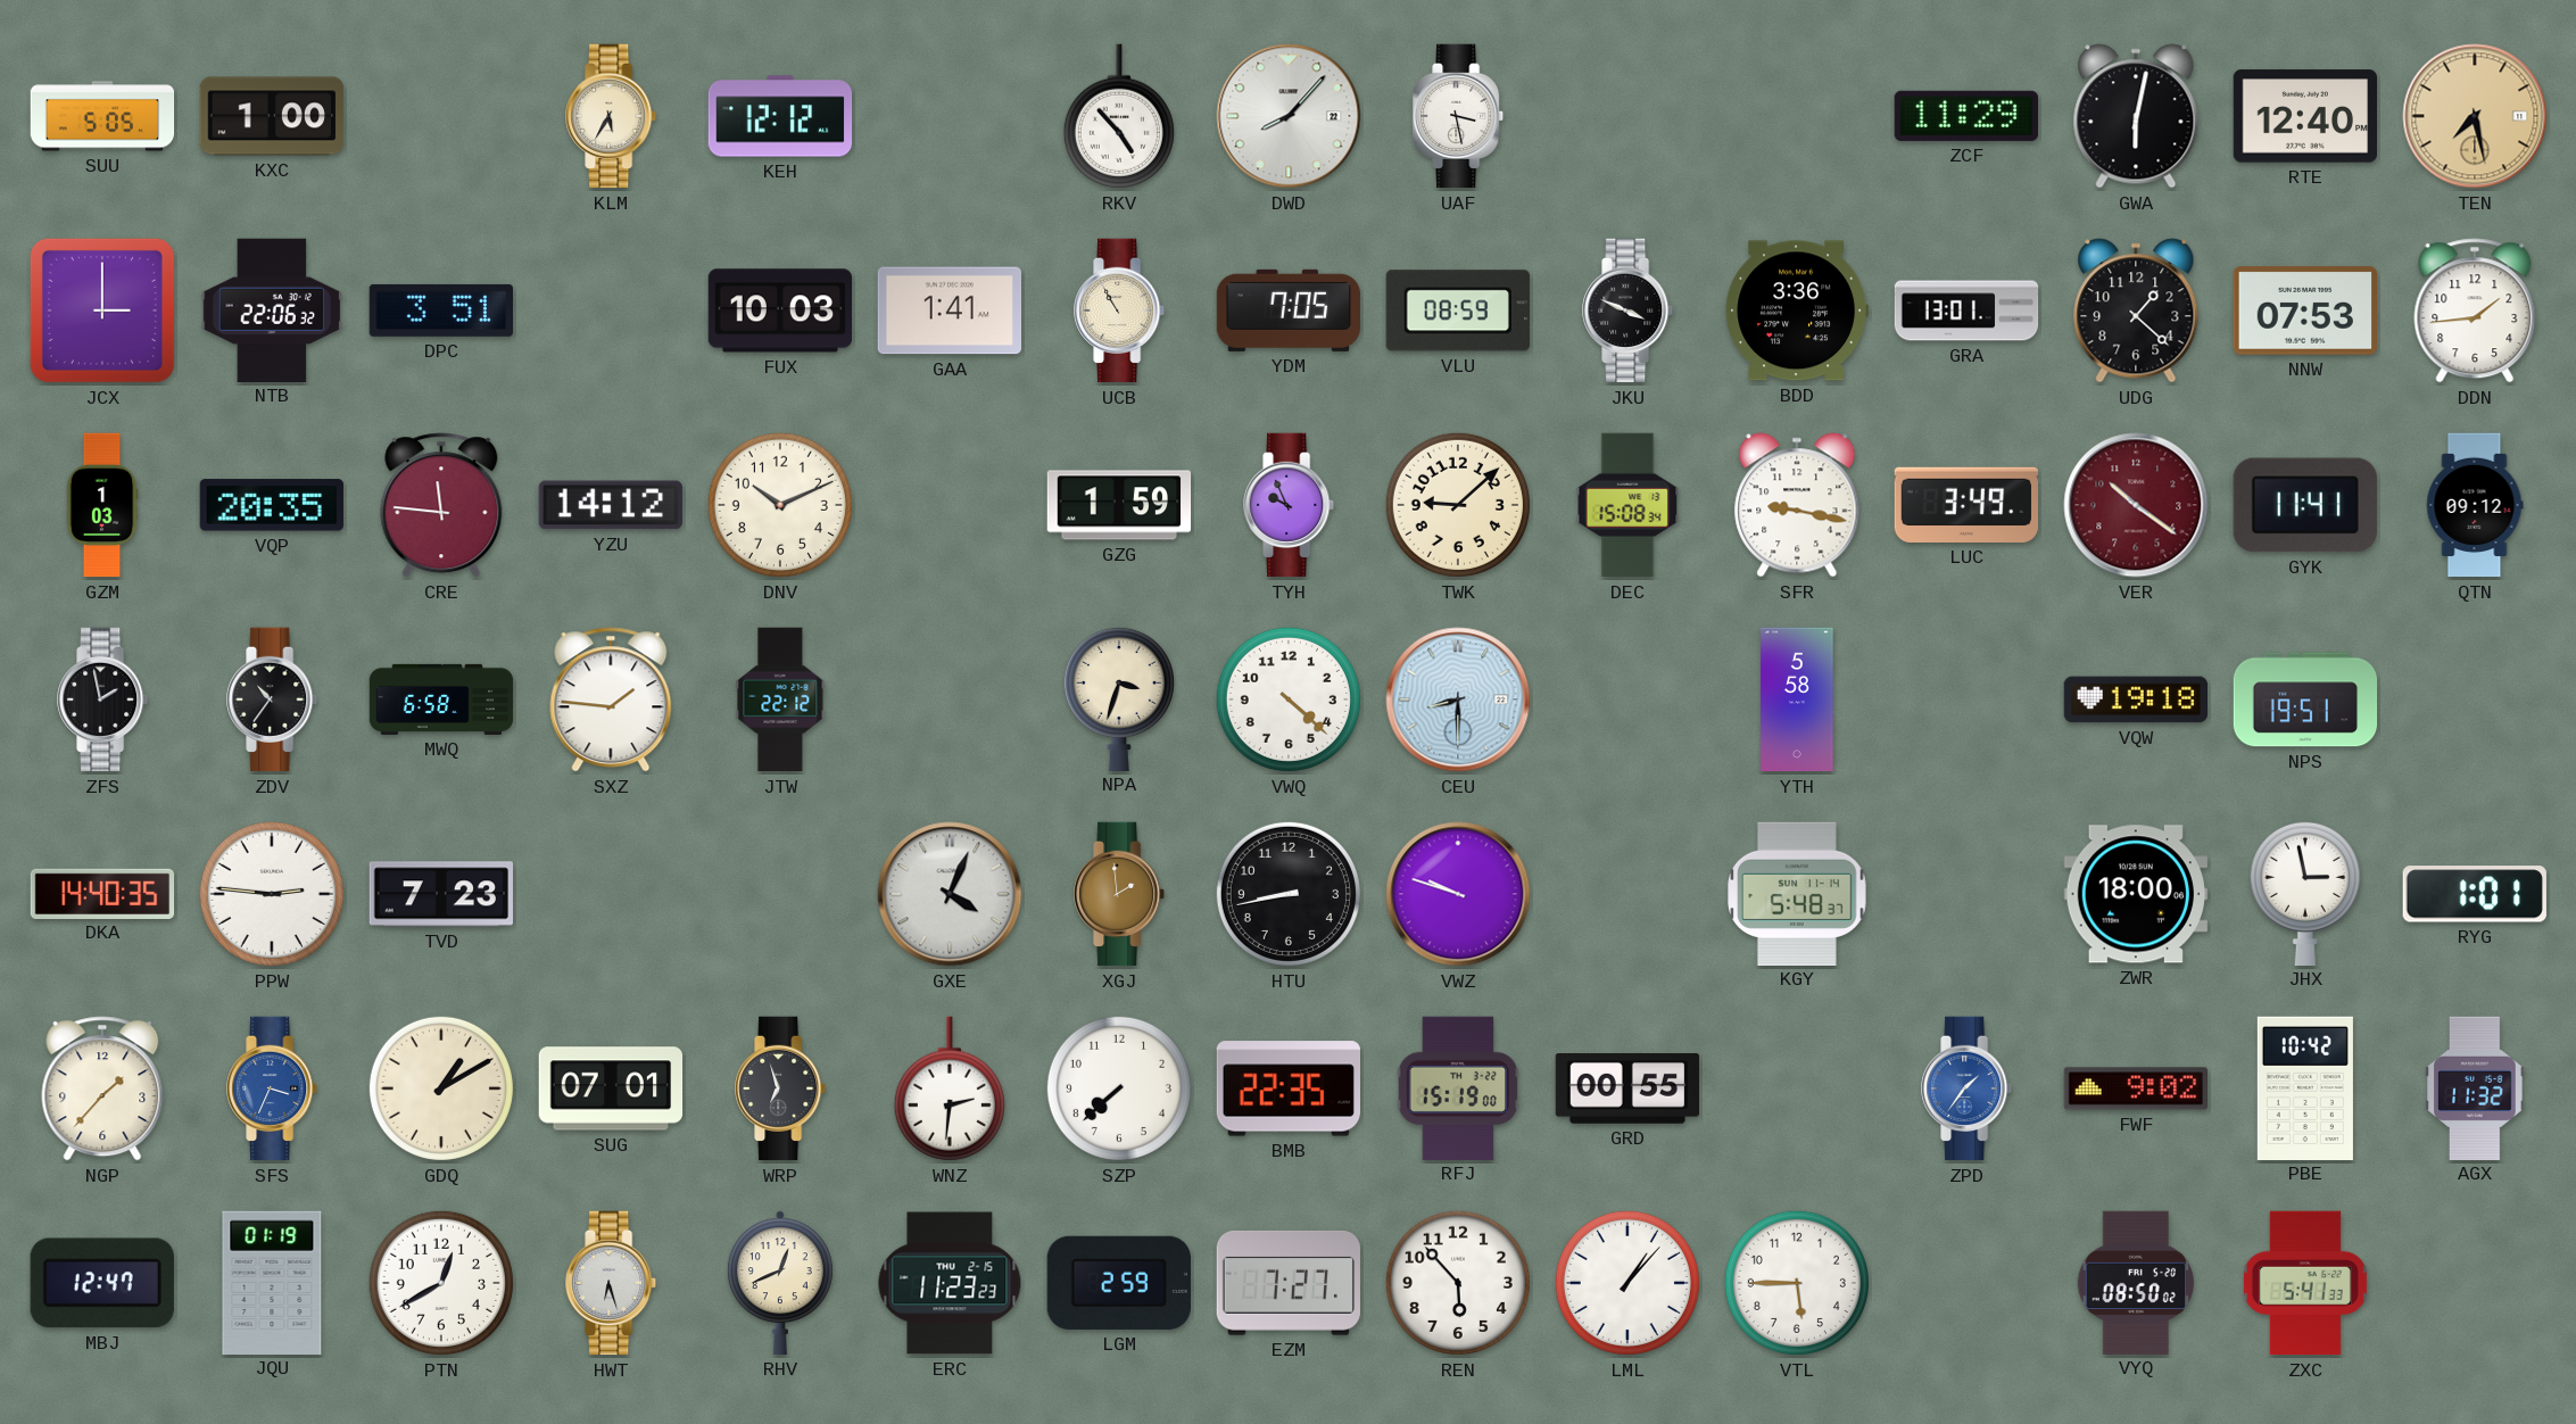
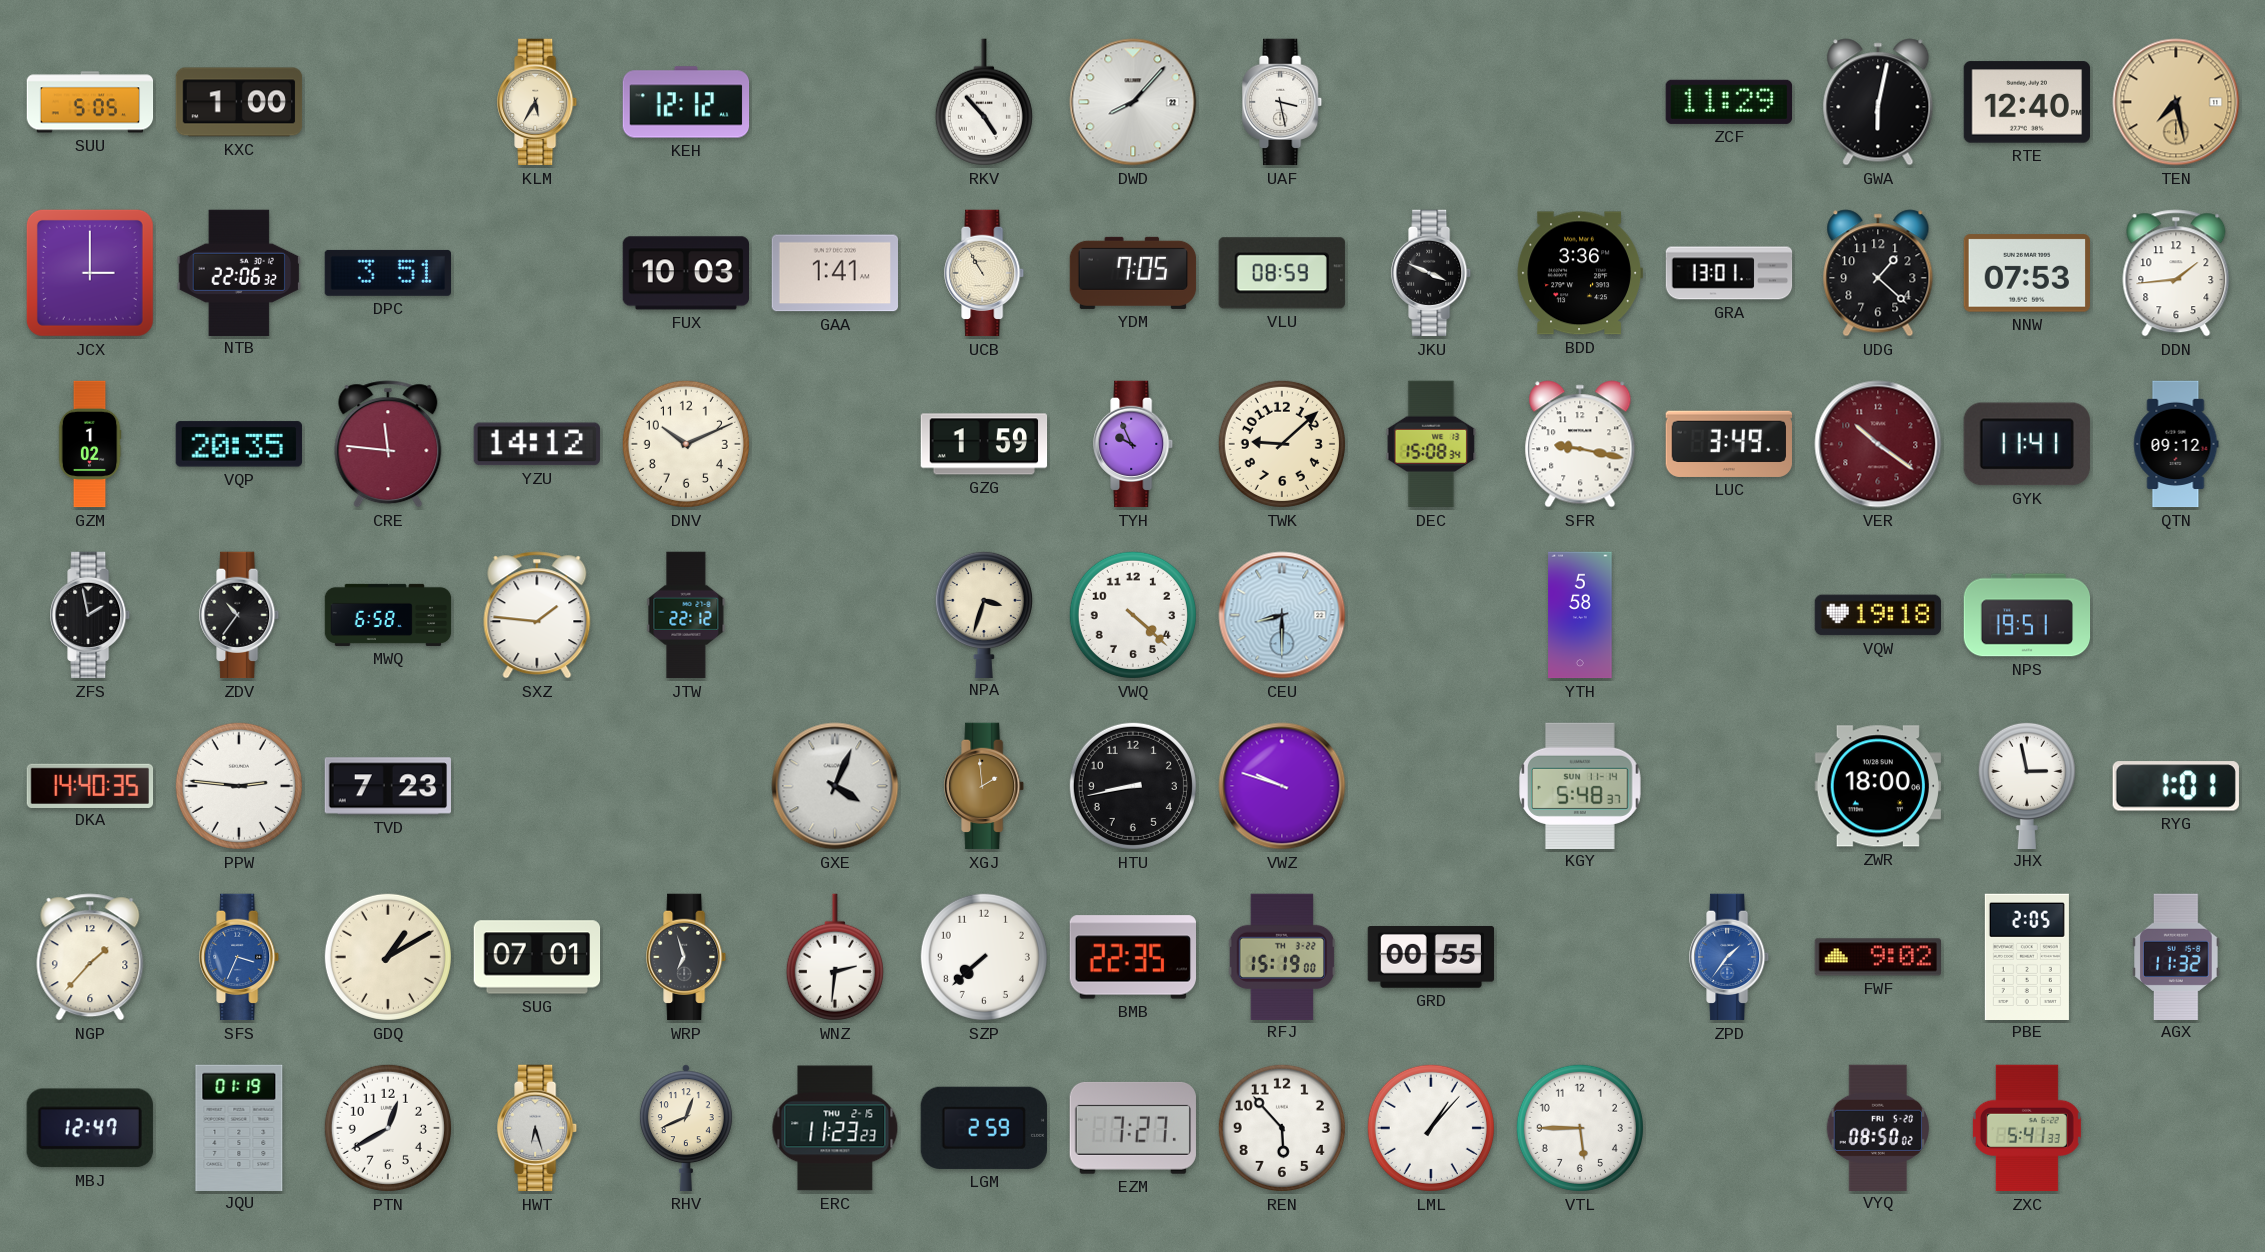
GZM: 1:03 -> 1:02 (90, 444)
PBE: 10:42 -> 2:05 (2027, 956)
